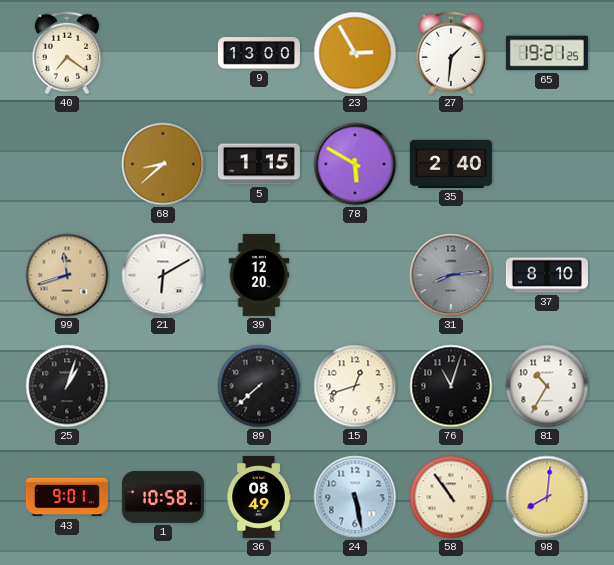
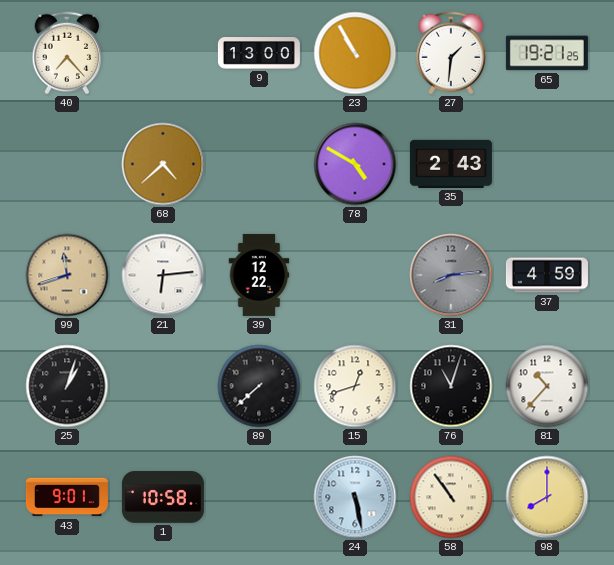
40: 7:21 -> 7:23 (67, 53)
23: 2:55 -> 10:55 (355, 53)
68: 8:38 -> 4:38 (163, 164)
5: 1:15 -> none (259, 164)
78: 5:50 -> 4:50 (355, 164)
35: 2:40 -> 2:43 (451, 164)
21: 6:10 -> 6:14 (163, 275)
39: 12:20 -> 12:22 (259, 275)
37: 8:10 -> 4:59 (547, 275)
81: 10:35 -> 10:37 (547, 386)
36: 08:49 -> none (259, 497)
98: 8:01 -> 8:00 (547, 497)
